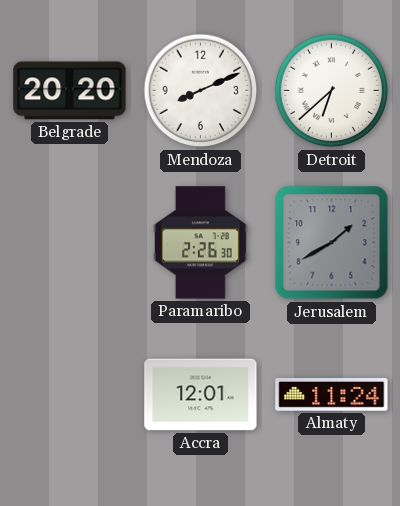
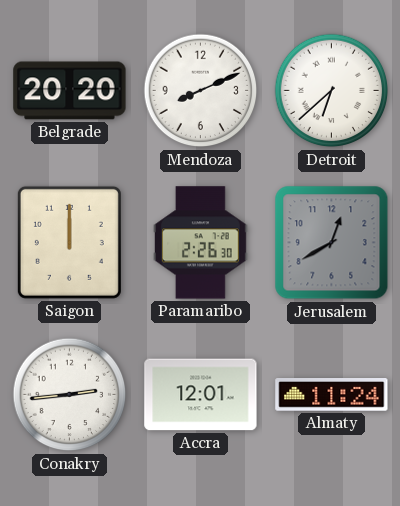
Saigon: none -> 12:00 (69, 242)
Jerusalem: 1:40 -> 12:40 (332, 243)
Conakry: none -> 2:44 (70, 395)
